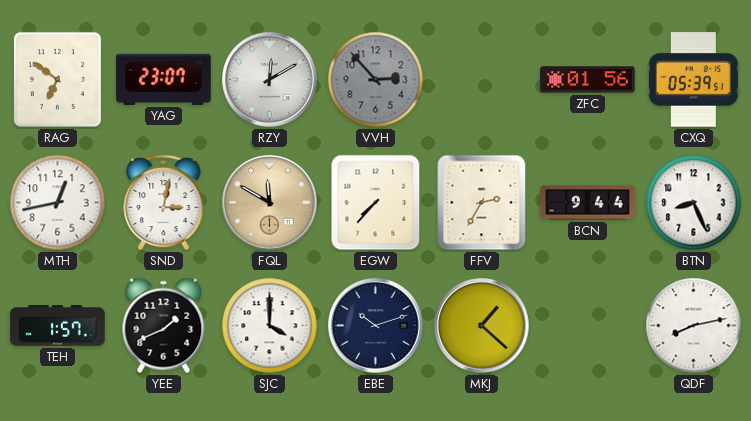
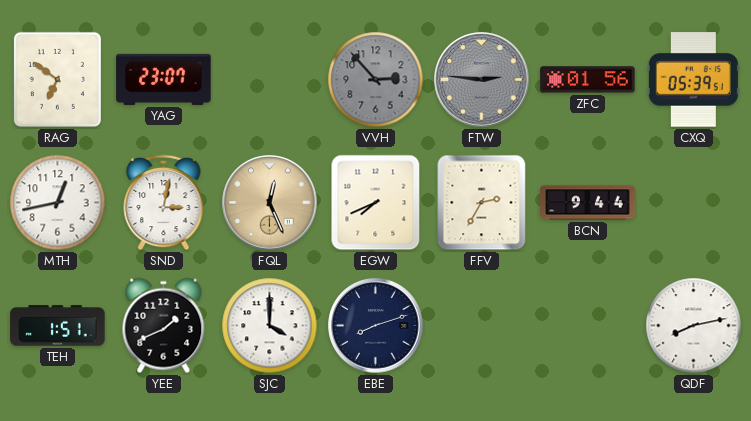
RZY: 12:10 -> none (270, 80)
FTW: none -> 2:46 (482, 80)
FQL: 11:50 -> 12:26 (270, 203)
EGW: 7:37 -> 7:41 (376, 203)
BTN: 8:26 -> none (694, 203)
TEH: 1:57 -> 1:51 (58, 326)
EBE: 10:12 -> 8:12 (376, 326)
MKJ: 1:22 -> none (482, 326)
